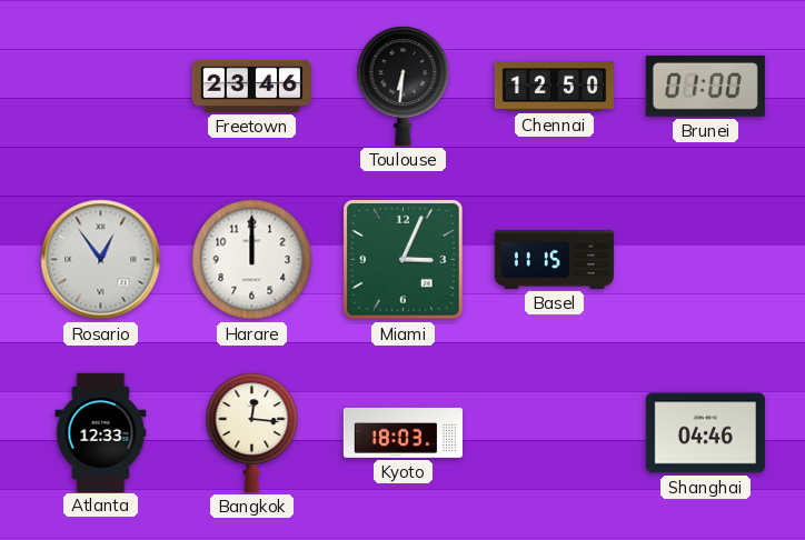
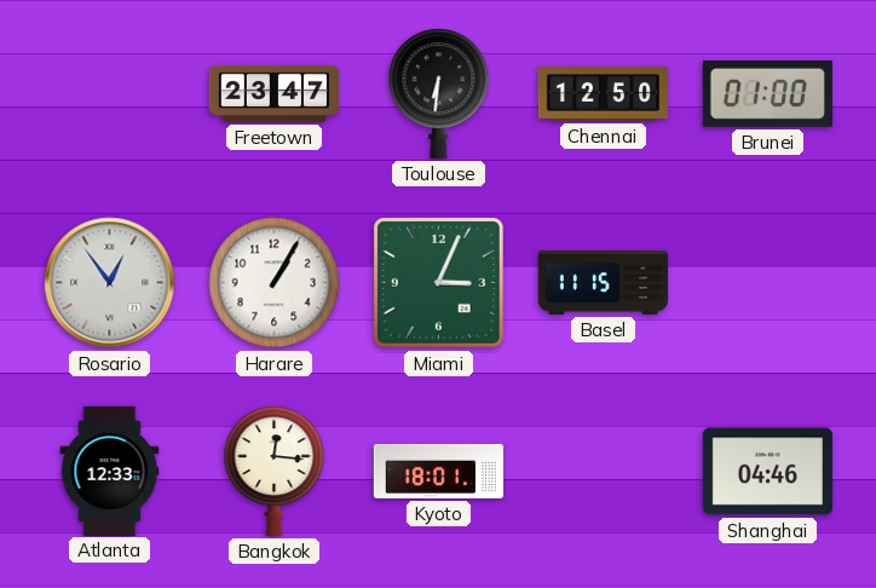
Freetown: 23:46 -> 23:47 (273, 93)
Harare: 12:00 -> 1:05 (275, 283)
Kyoto: 18:03 -> 18:01 (438, 471)
